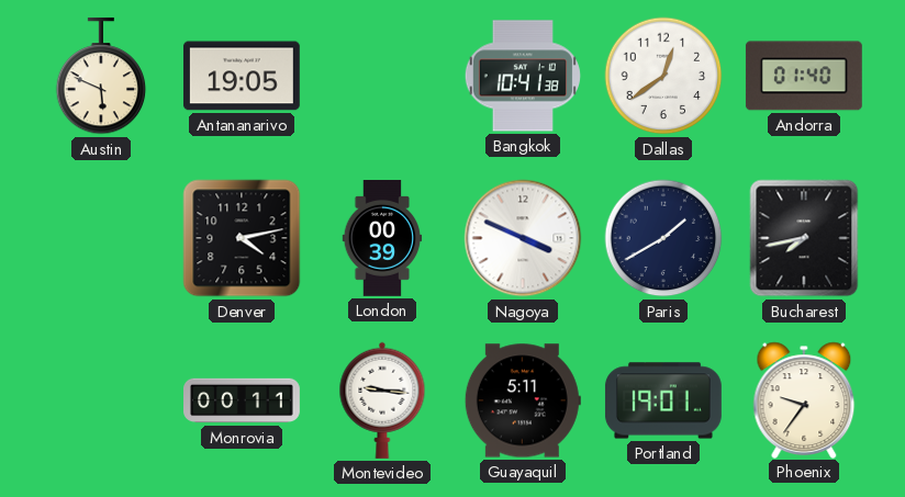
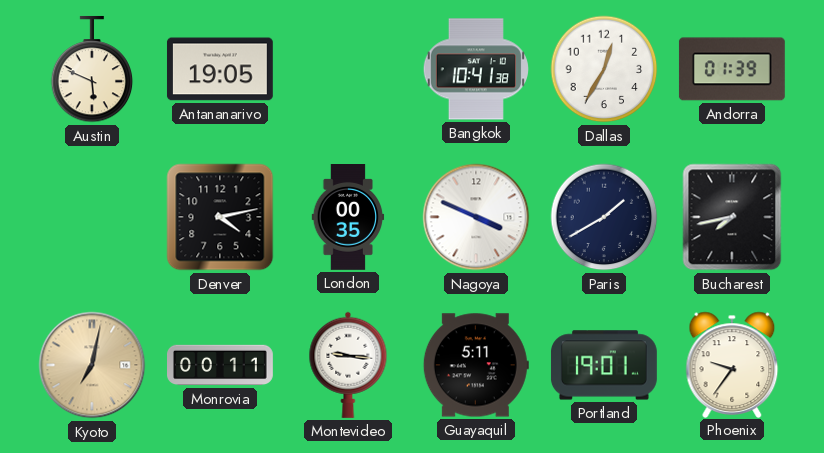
Dallas: 12:39 -> 12:35 (604, 69)
Andorra: 01:40 -> 01:39 (732, 69)
London: 00:39 -> 00:35 (348, 218)
Kyoto: none -> 7:02 (92, 365)
